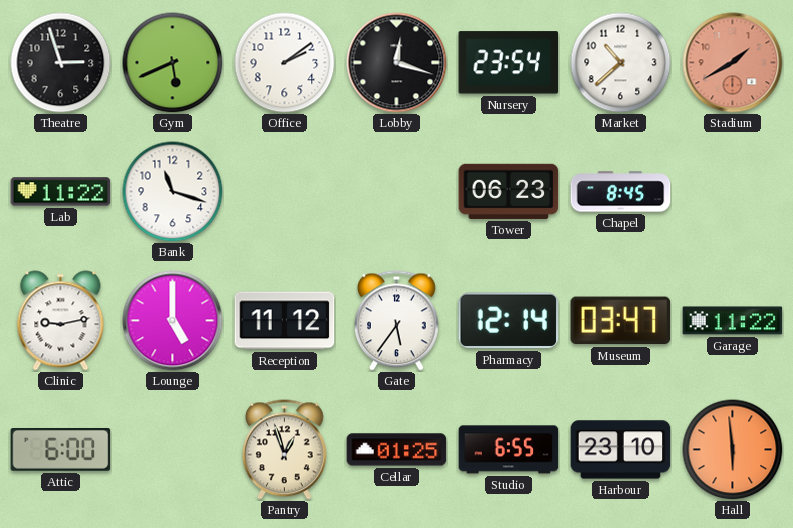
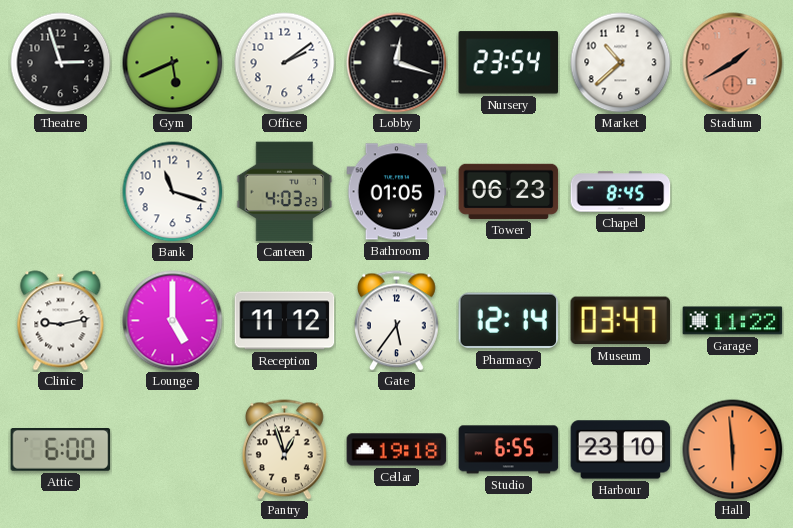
Lab: 11:22 -> none (61, 192)
Canteen: none -> 4:03 (285, 192)
Bathroom: none -> 01:05 (397, 192)
Cellar: 01:25 -> 19:18 (397, 450)
